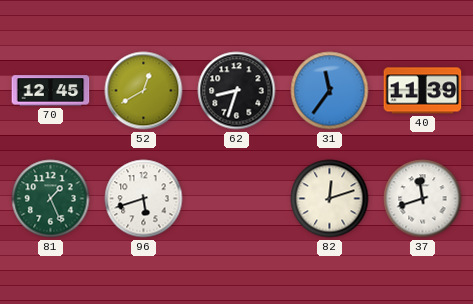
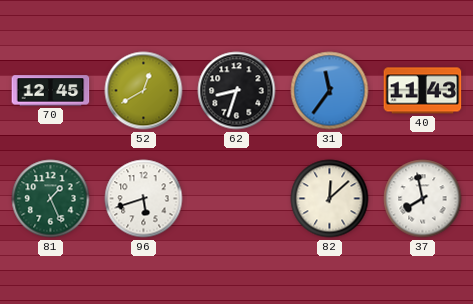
40: 11:39 -> 11:43 (423, 91)
82: 12:12 -> 12:08 (330, 199)
37: 11:42 -> 7:58 (423, 199)
